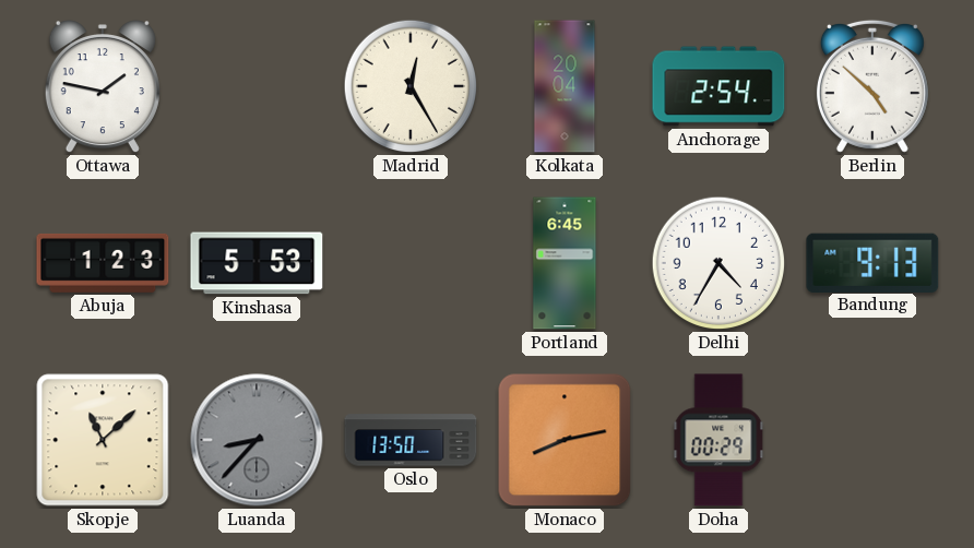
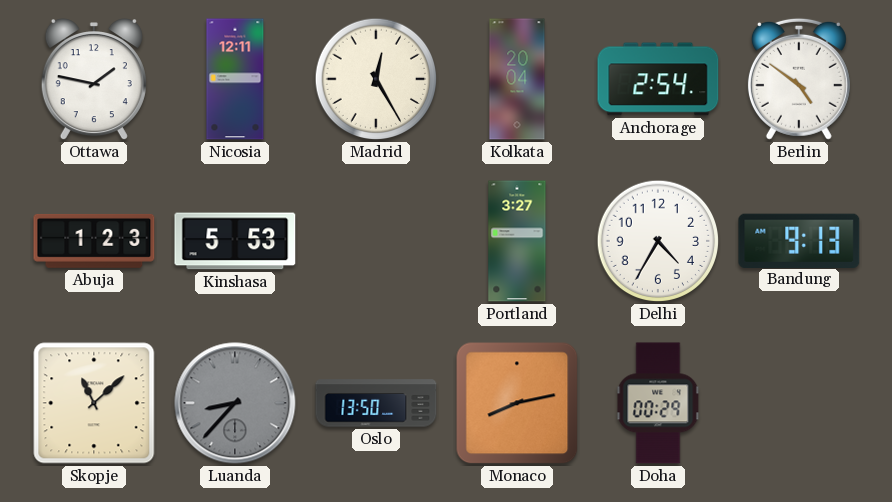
Nicosia: none -> 12:11 (235, 79)
Berlin: 4:52 -> 4:51 (799, 79)
Portland: 6:45 -> 3:27 (517, 241)
